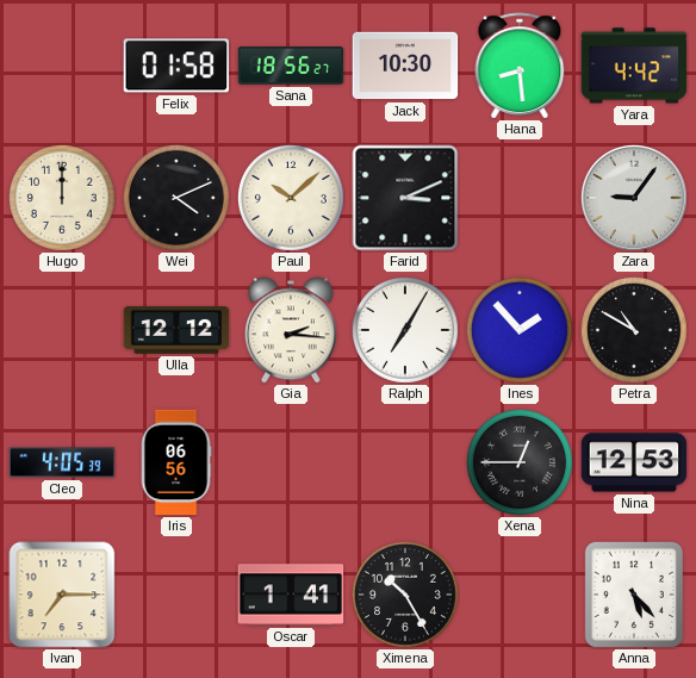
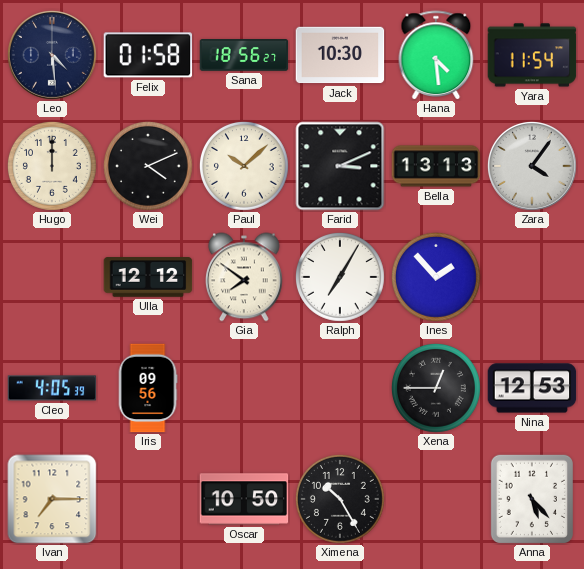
Leo: none -> 4:29 (52, 55)
Hana: 8:29 -> 4:29 (436, 55)
Yara: 4:42 -> 11:54 (532, 55)
Bella: none -> 13:13 (436, 166)
Zara: 9:06 -> 4:06 (532, 166)
Gia: 2:16 -> 7:51 (245, 277)
Petra: 10:50 -> none (634, 330)
Iris: 06:56 -> 09:56 (148, 388)
Oscar: 1:41 -> 10:50 (244, 499)
